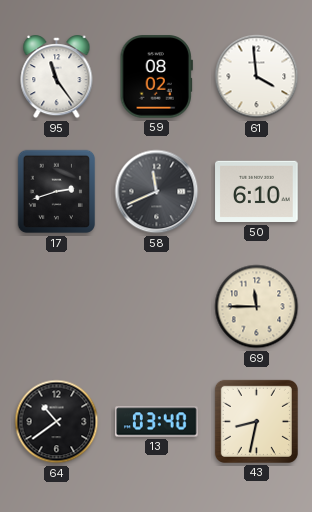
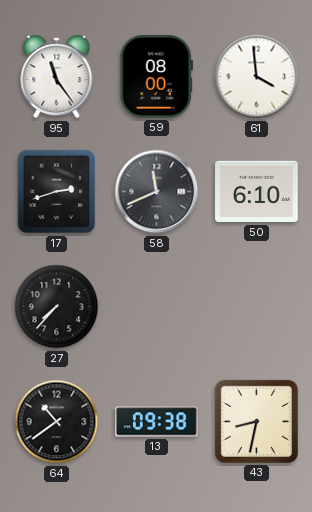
59: 08:02 -> 08:00 (156, 77)
27: none -> 7:37 (57, 307)
69: 11:45 -> none (257, 307)
13: 03:40 -> 09:38 (157, 422)
